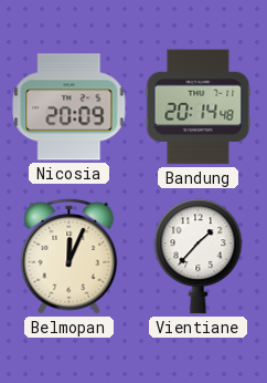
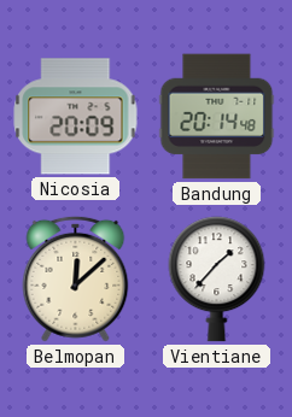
Belmopan: 12:04 -> 12:08 (76, 278)
